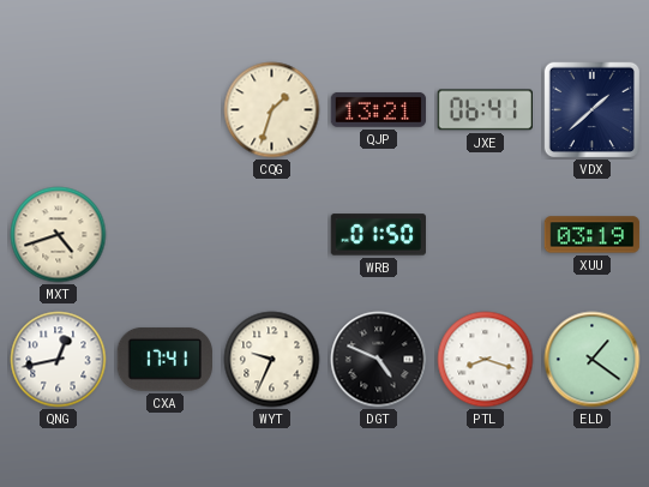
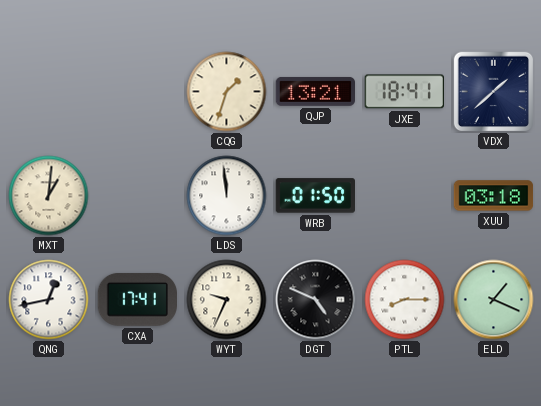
JXE: 06:41 -> 18:41 (404, 92)
MXT: 4:42 -> 1:01 (49, 196)
LDS: none -> 11:59 (227, 196)
XUU: 03:19 -> 03:18 (494, 196)
PTL: 8:18 -> 8:15 (405, 300)
ELD: 1:21 -> 1:19 (494, 300)
